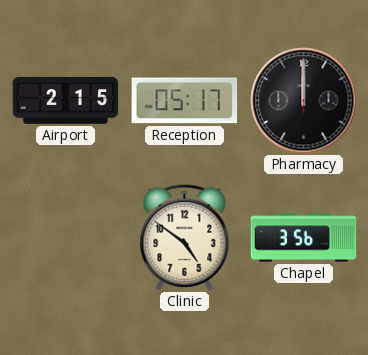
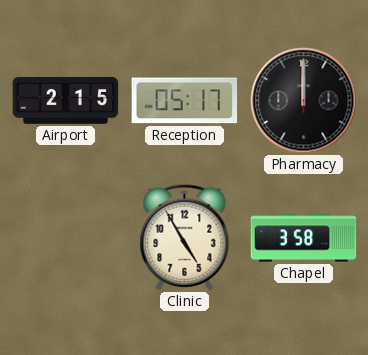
Clinic: 4:51 -> 4:55 (185, 238)
Chapel: 3:56 -> 3:58 (304, 238)
